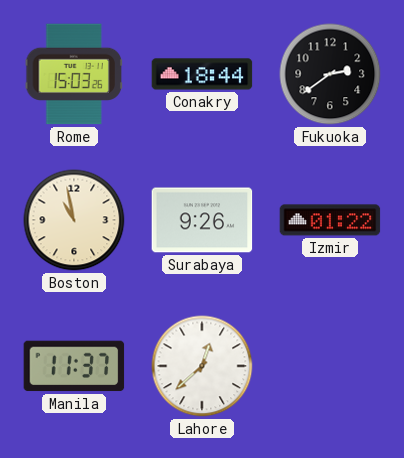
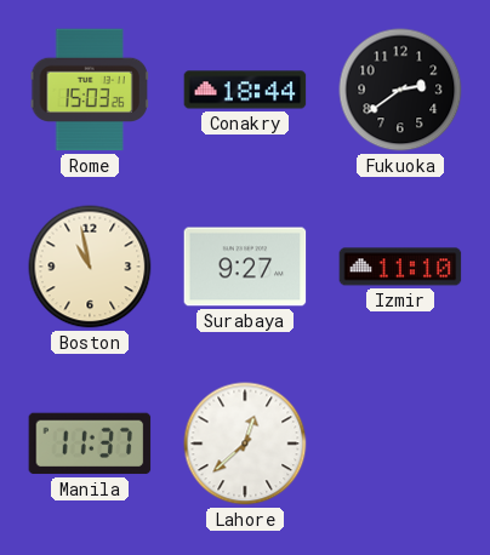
Surabaya: 9:26 -> 9:27 (245, 267)
Izmir: 01:22 -> 11:10 (400, 267)
